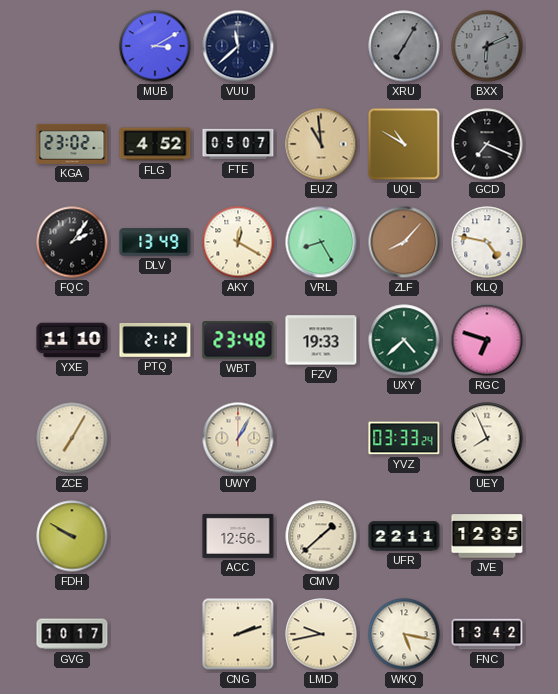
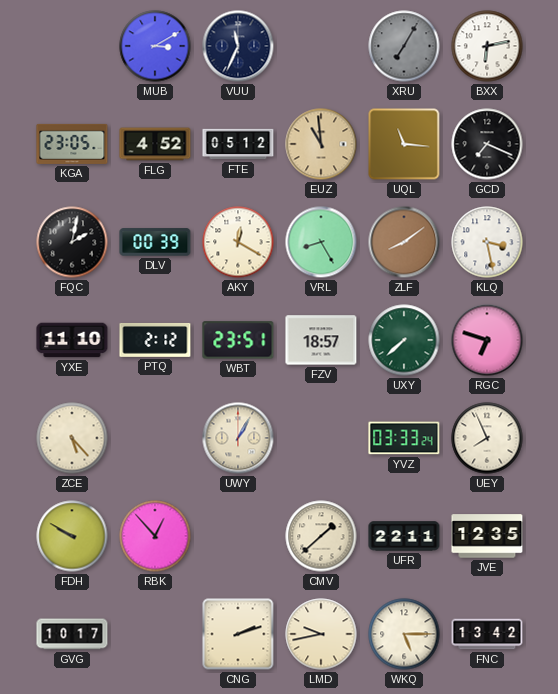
VUU: 11:38 -> 11:34 (238, 46)
BXX: 6:11 -> 6:13 (487, 46)
BXX dial: grey -> white (487, 46)
KGA: 23:02 -> 23:05 (72, 144)
FTE: 05:07 -> 05:12 (238, 144)
UQL: 10:50 -> 11:16 (404, 144)
FQC: 2:06 -> 2:02 (72, 242)
DLV: 13:49 -> 00:39 (155, 242)
ZLF: 8:07 -> 8:09 (404, 242)
KLQ: 4:47 -> 3:28 (487, 242)
WBT: 23:48 -> 23:51 (238, 340)
FZV: 19:33 -> 18:57 (321, 340)
UXY: 4:38 -> 7:38 (404, 340)
ZCE: 7:05 -> 5:23 (72, 438)
RBK: none -> 12:53 (155, 536)
ACC: 12:56 -> none (238, 536)
WKQ: 5:17 -> 5:15 (404, 634)
